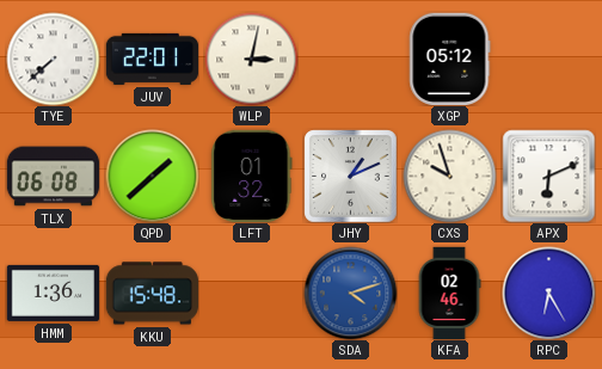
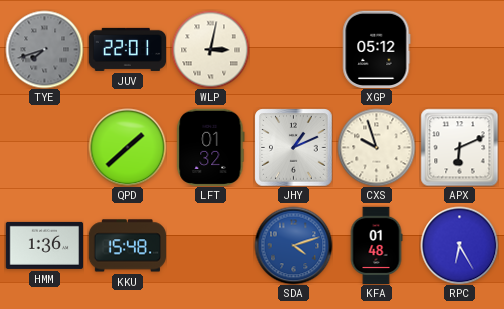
TYE: 7:38 -> 7:42 (44, 49)
TYE dial: white -> grey (44, 49)
TLX: 06:08 -> none (53, 177)
KFA: 02:46 -> 01:48 (376, 245)
